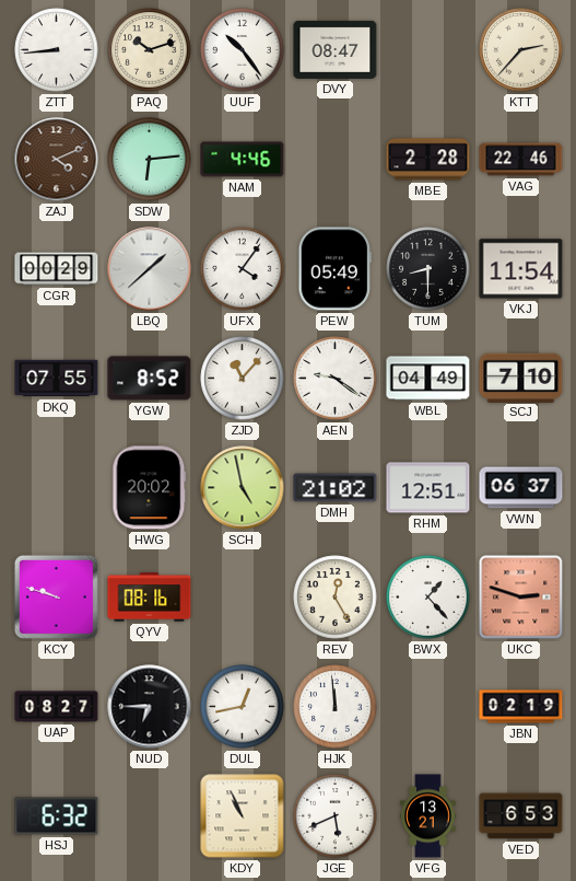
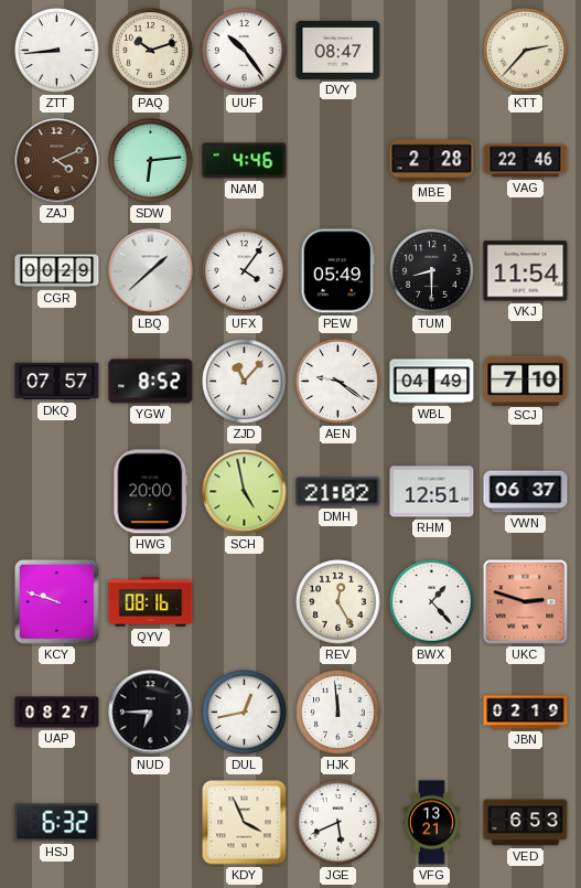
DKQ: 07:55 -> 07:57 (57, 382)
HWG: 20:02 -> 20:00 (151, 492)
KDY: 10:56 -> 3:56 (245, 823)
